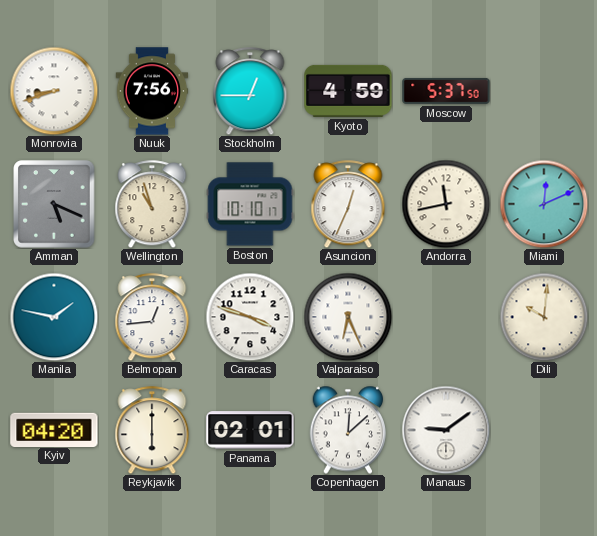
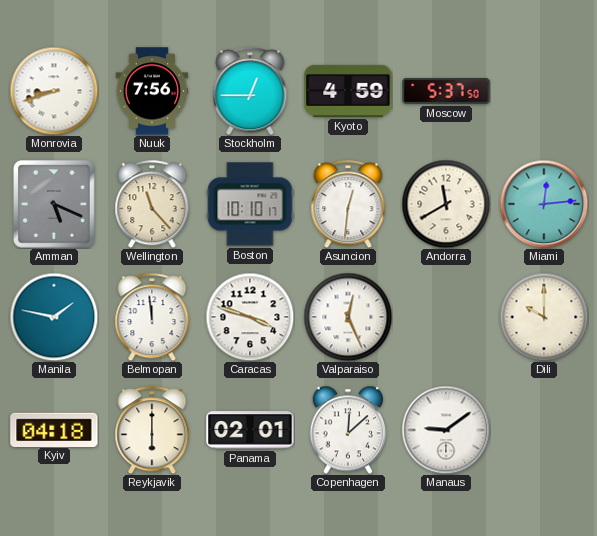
Wellington: 10:57 -> 11:23 (152, 204)
Asuncion: 12:34 -> 12:31 (348, 204)
Andorra: 11:43 -> 11:40 (446, 204)
Miami: 12:11 -> 12:14 (544, 204)
Belmopan: 12:44 -> 11:59 (152, 317)
Valparaiso: 6:26 -> 12:26 (348, 317)
Dili: 10:01 -> 10:00 (544, 317)
Kyiv: 04:20 -> 04:18 (54, 429)
